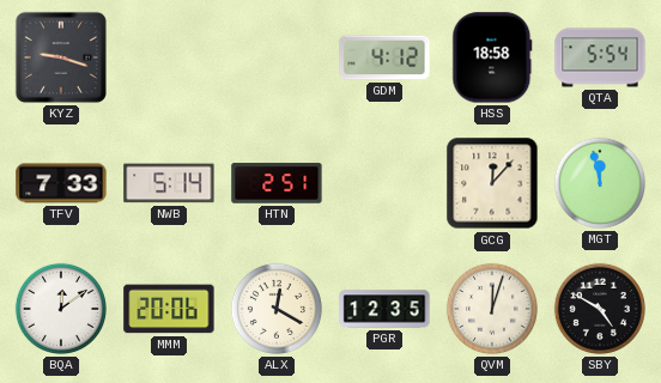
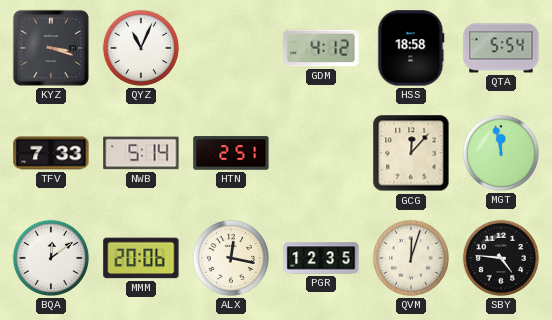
KYZ: 9:18 -> 3:18 (51, 48)
QYZ: none -> 11:04 (141, 48)
ALX: 12:20 -> 12:17 (231, 258)
SBY: 4:50 -> 4:46 (501, 258)
